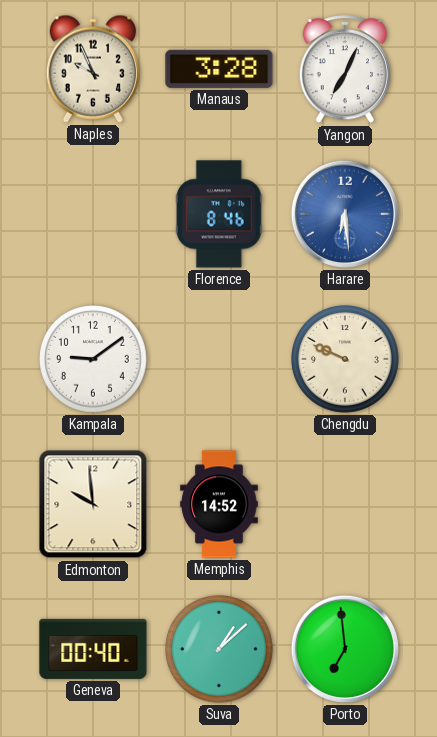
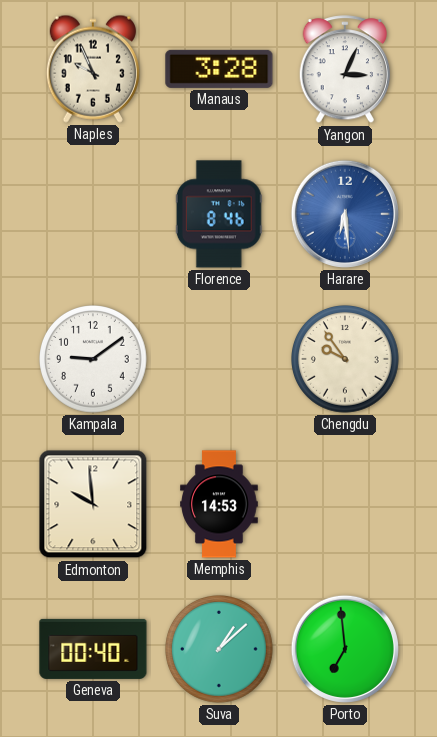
Yangon: 7:04 -> 3:04 (344, 70)
Chengdu: 9:49 -> 9:54 (346, 360)
Memphis: 14:52 -> 14:53 (219, 504)
